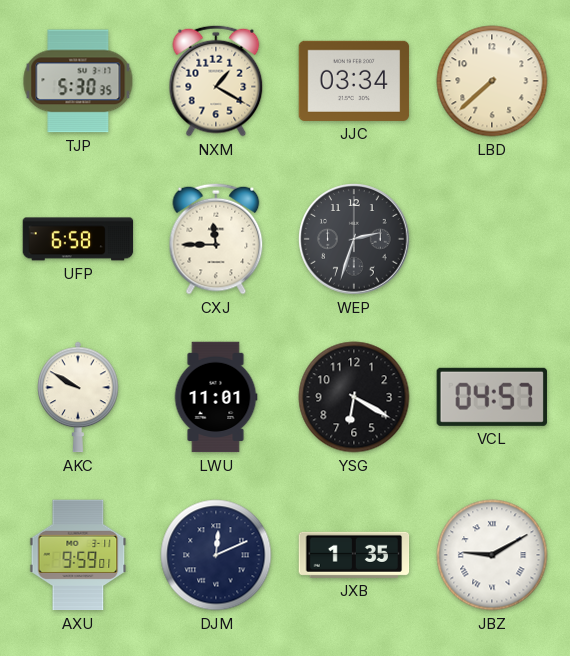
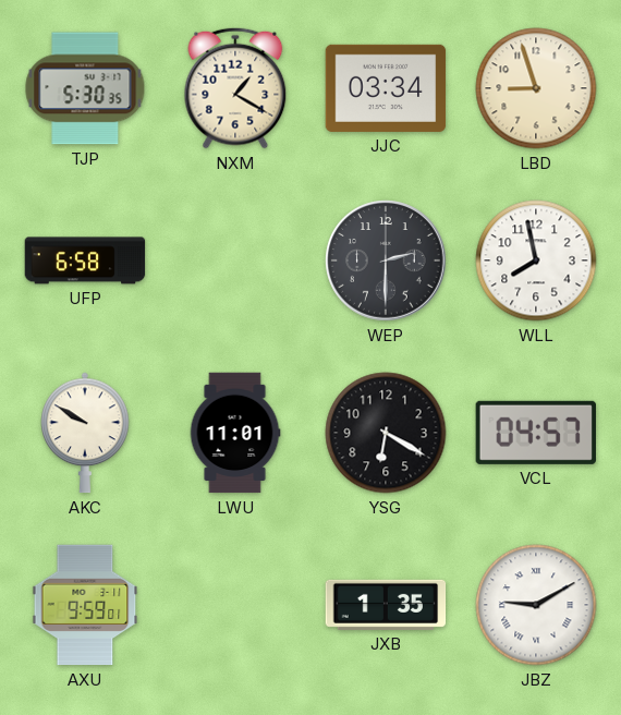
LBD: 7:38 -> 8:57 (536, 88)
CXJ: 11:45 -> none (216, 239)
WEP: 2:33 -> 2:30 (386, 260)
WLL: none -> 7:58 (536, 260)
DJM: 12:11 -> none (216, 555)
